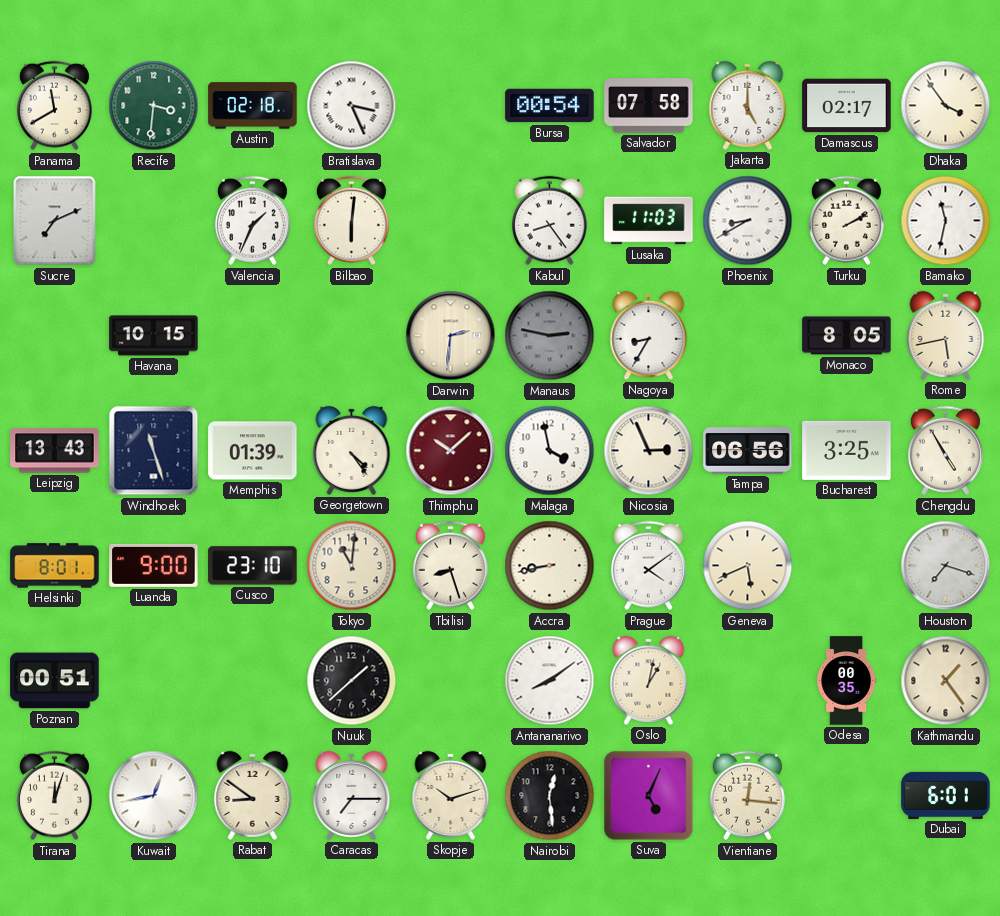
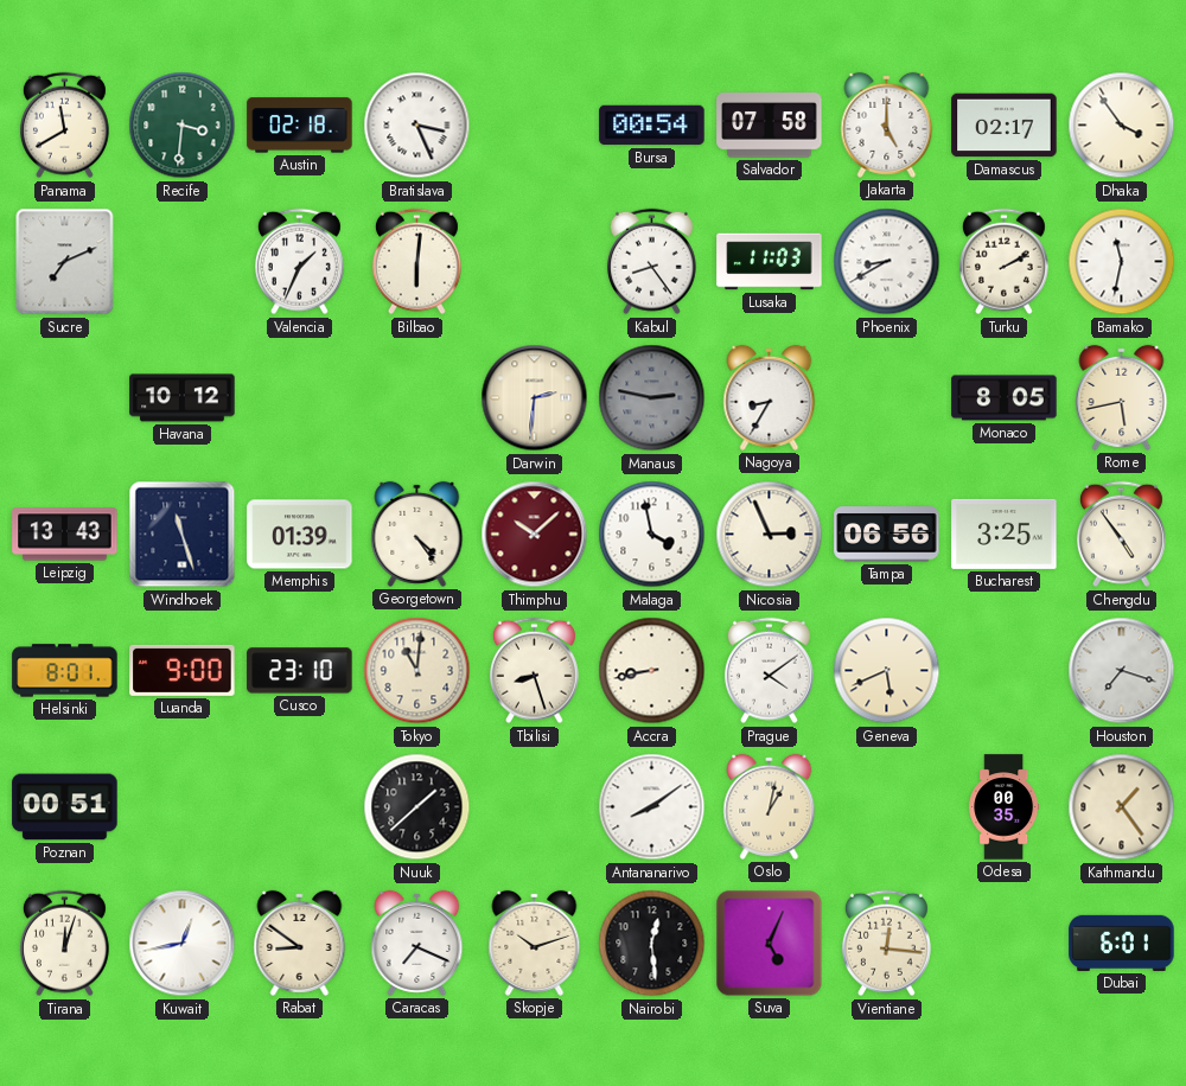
Havana: 10:15 -> 10:12 (183, 398)
Chengdu: 4:55 -> 4:54 (1121, 535)
Caracas: 7:15 -> 7:19 (417, 943)
